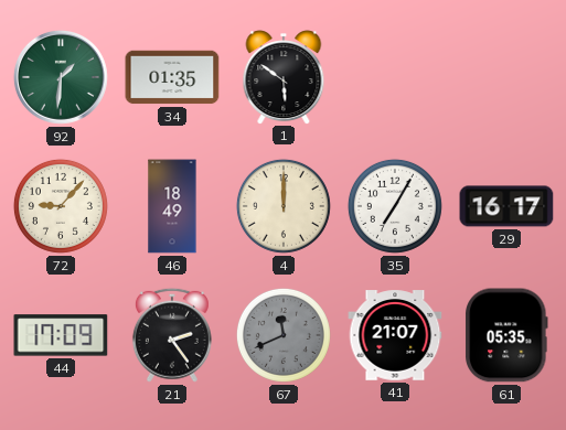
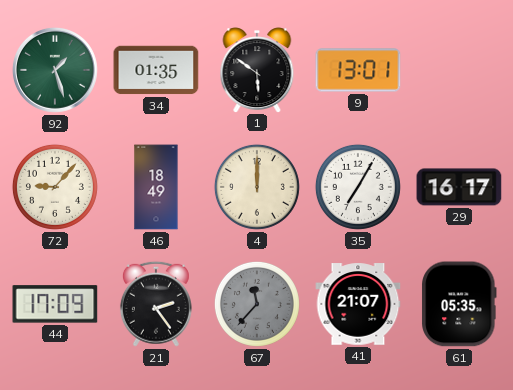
92: 1:31 -> 1:27 (55, 70)
9: none -> 13:01 (358, 70)
67: 11:41 -> 11:37 (257, 304)
